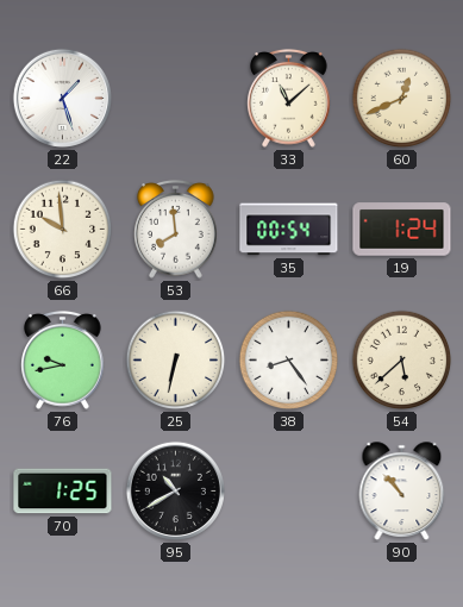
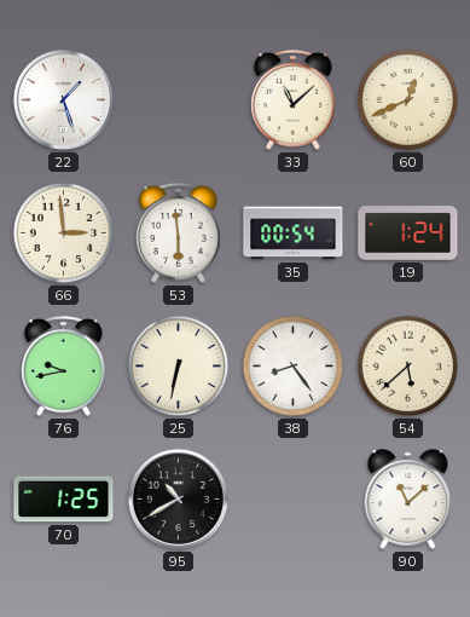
66: 9:59 -> 2:59 (64, 233)
53: 7:59 -> 5:59 (179, 233)
90: 10:53 -> 11:08 (408, 500)
